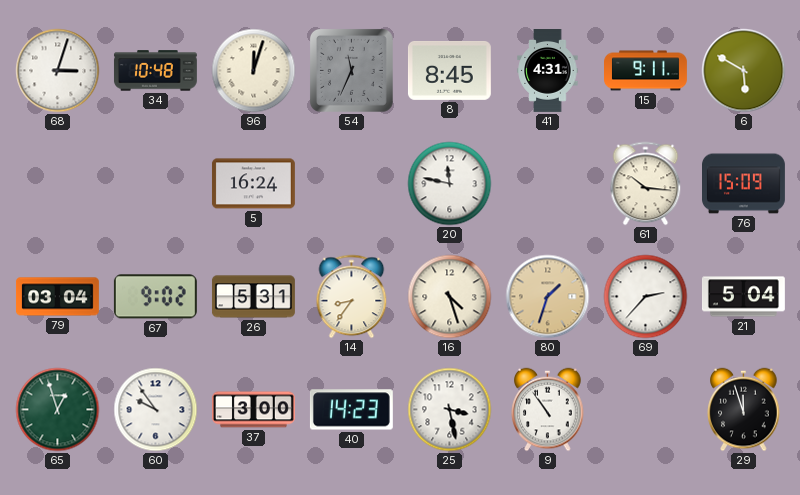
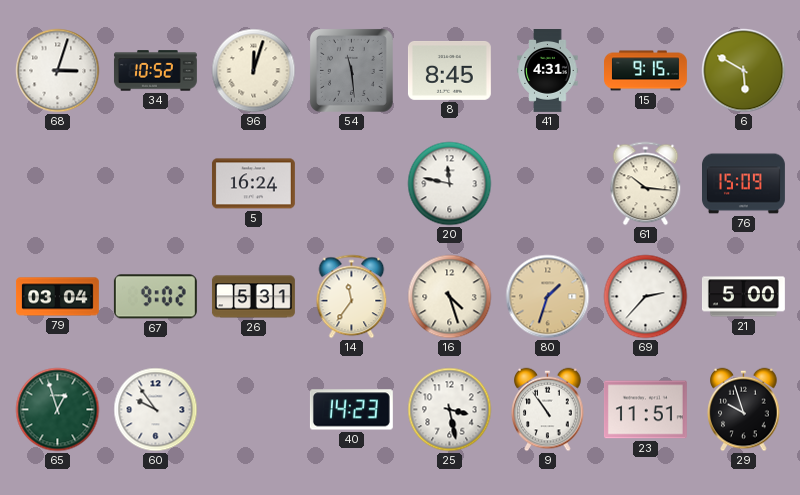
34: 10:48 -> 10:52 (155, 71)
54: 11:34 -> 11:29 (351, 70)
15: 9:11 -> 9:15 (646, 71)
14: 8:36 -> 11:36 (352, 297)
21: 5:04 -> 5:00 (743, 297)
37: 3:00 -> none (254, 410)
23: none -> 11:51 (645, 410)
29: 11:57 -> 9:57 (744, 410)
